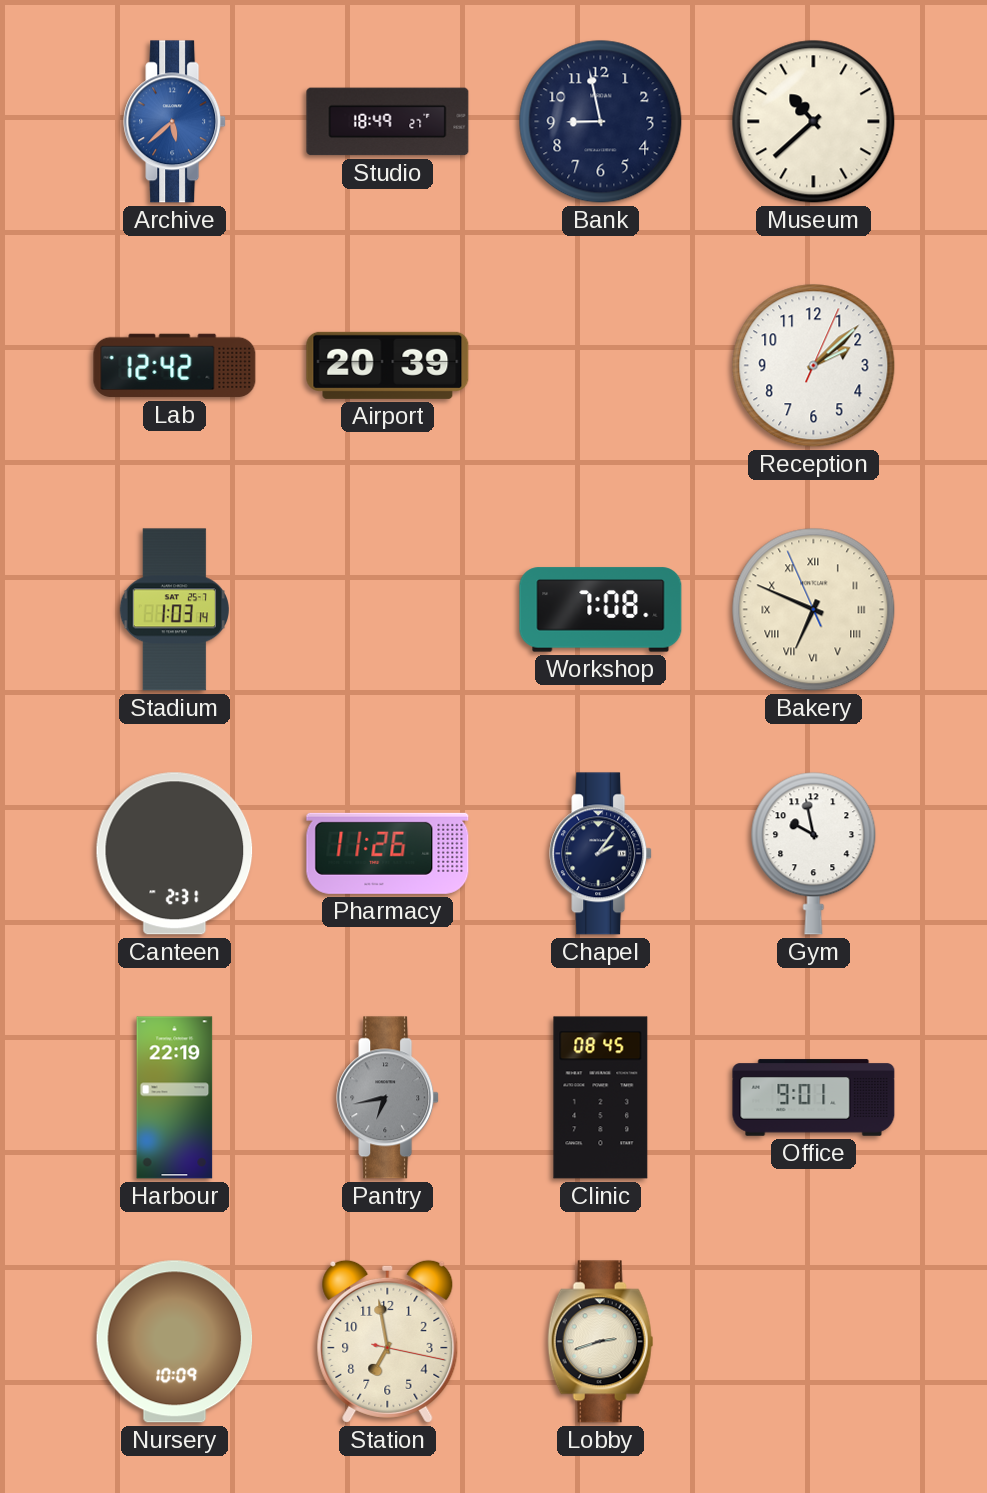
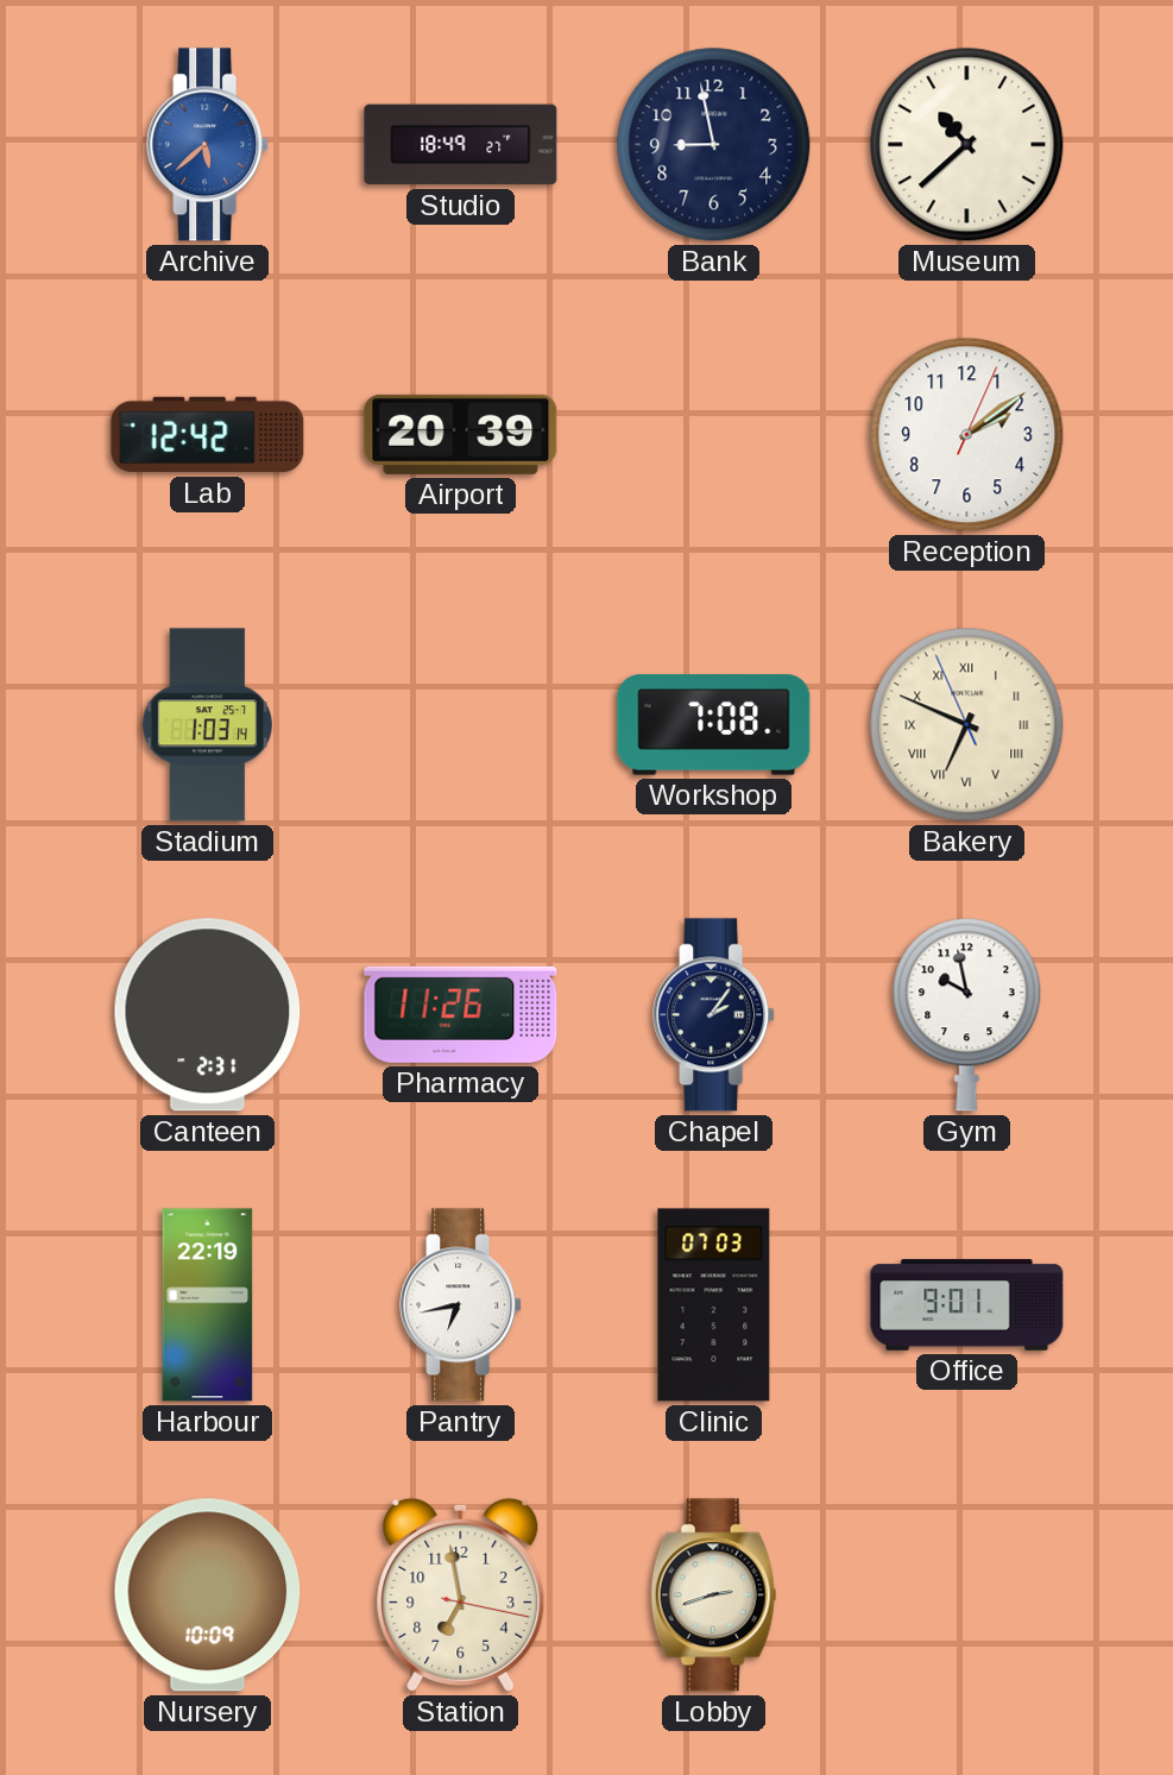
Reception: 2:08 -> 2:09 (967, 435)
Pantry dial: grey -> white (461, 1305)
Clinic: 08:45 -> 07:03 (714, 1305)
